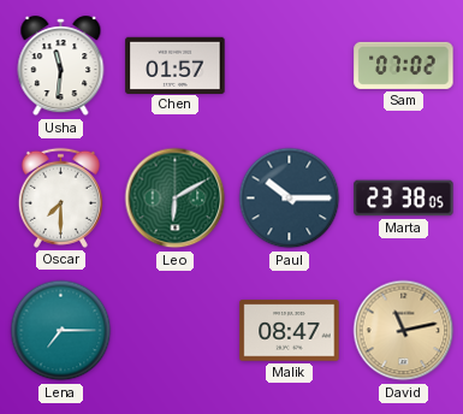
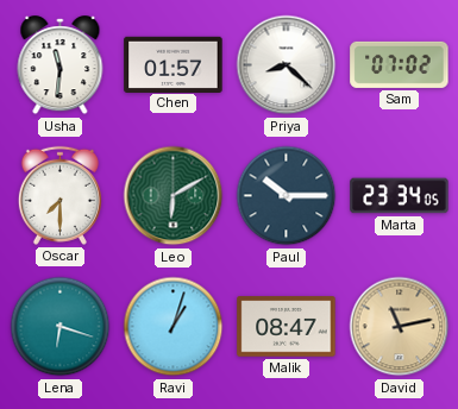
Priya: none -> 8:22 (287, 65)
Marta: 23:38 -> 23:34 (400, 196)
Lena: 7:15 -> 6:18 (61, 327)
Ravi: none -> 1:03 (174, 327)
